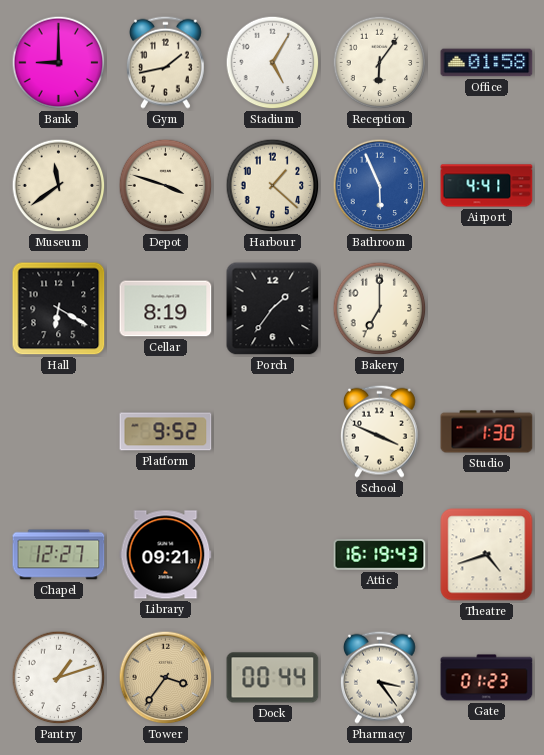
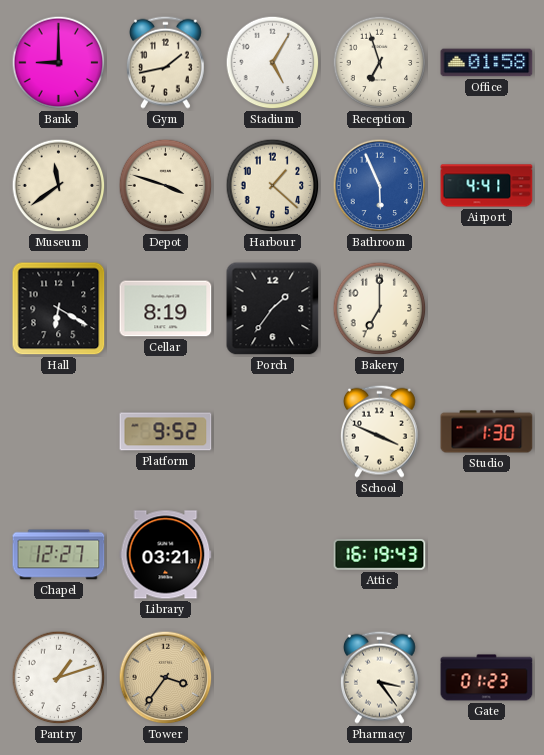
Reception: 6:06 -> 6:57 (380, 63)
Library: 09:21 -> 03:21 (166, 555)
Theatre: 4:42 -> none (487, 555)
Dock: 00:44 -> none (273, 678)
